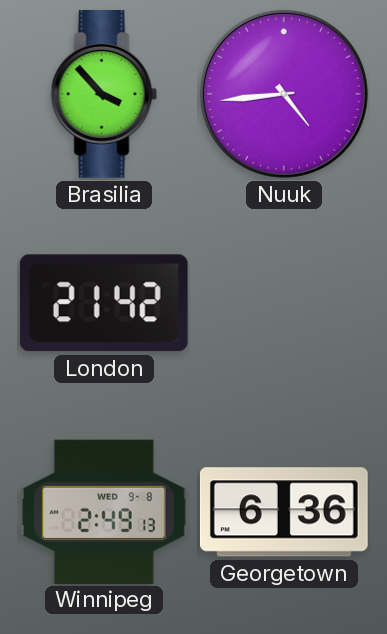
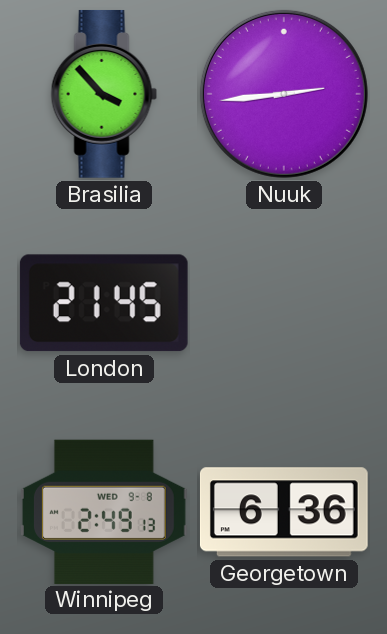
Nuuk: 4:44 -> 2:44 (284, 94)
London: 21:42 -> 21:45 (104, 303)
